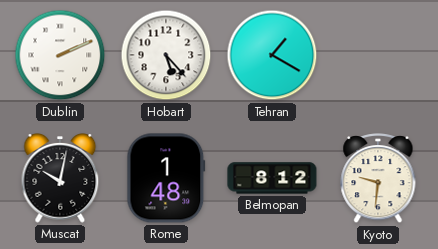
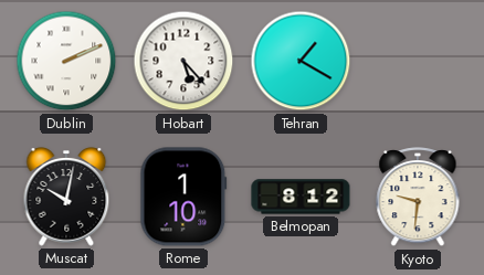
Rome: 1:48 -> 1:10 (183, 197)
